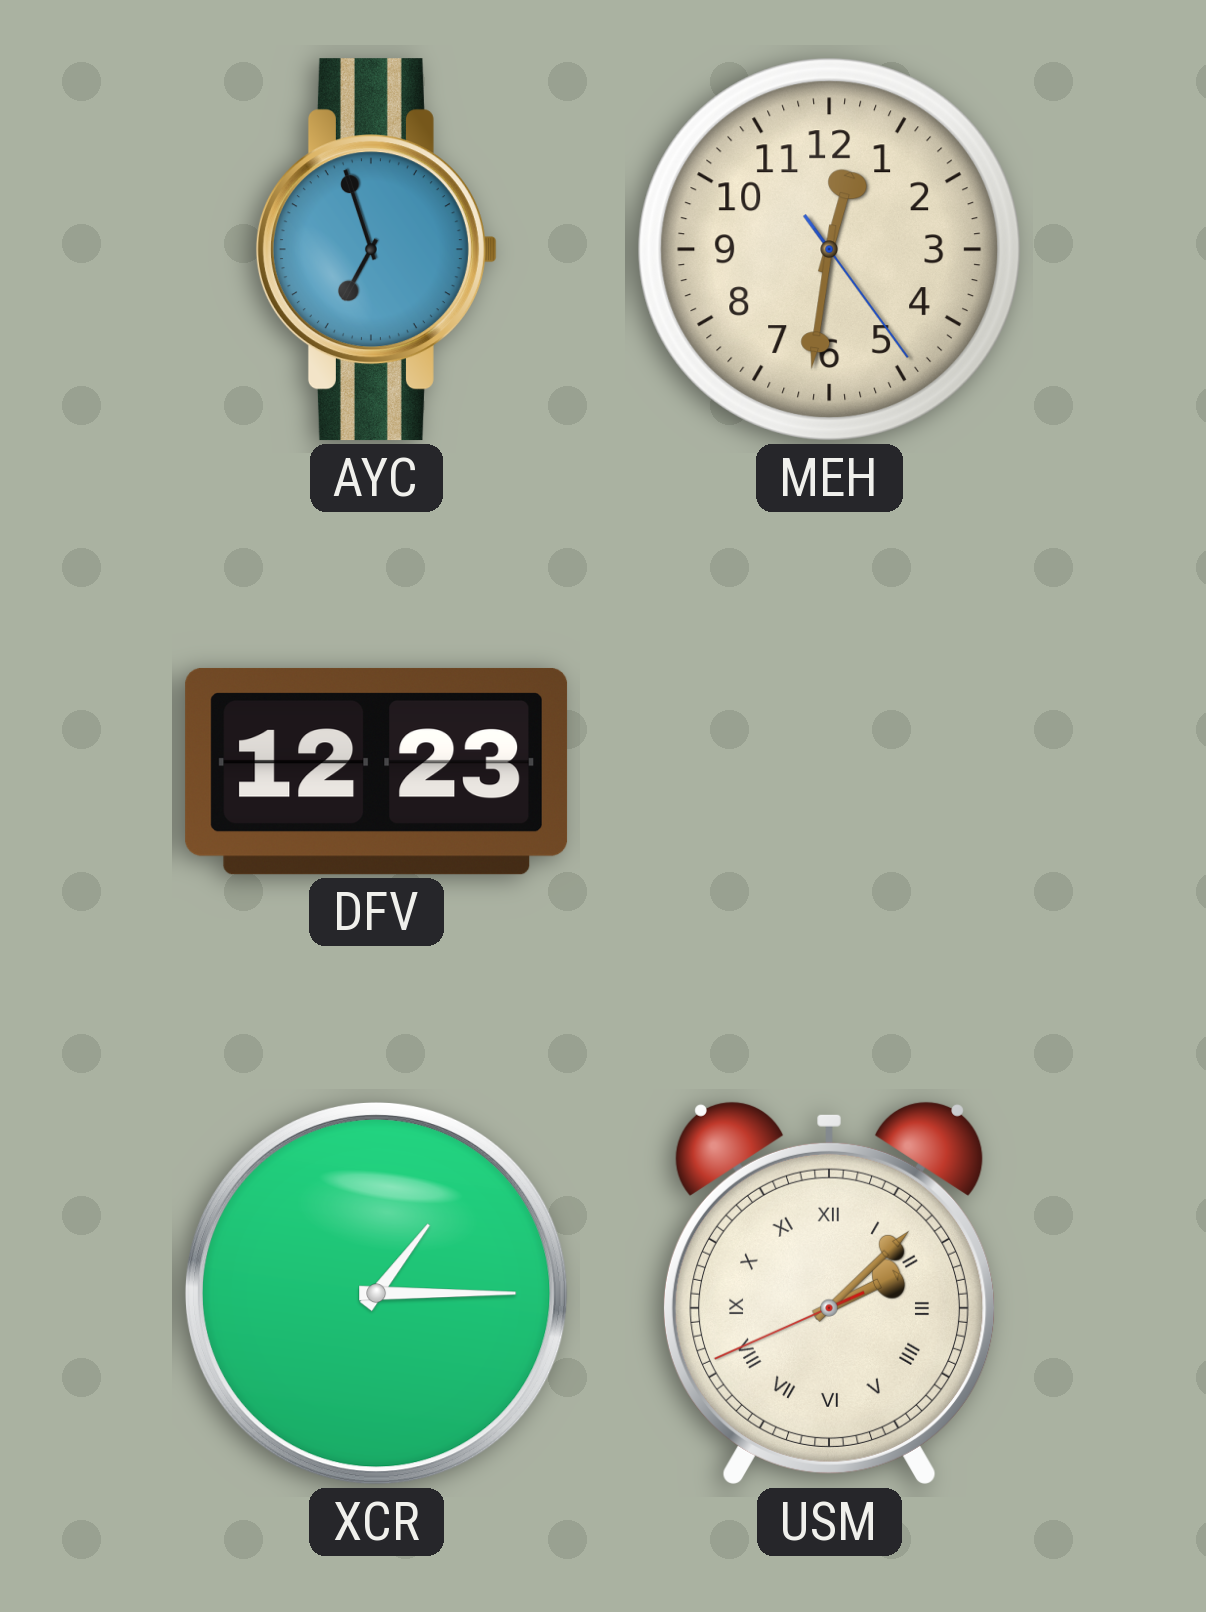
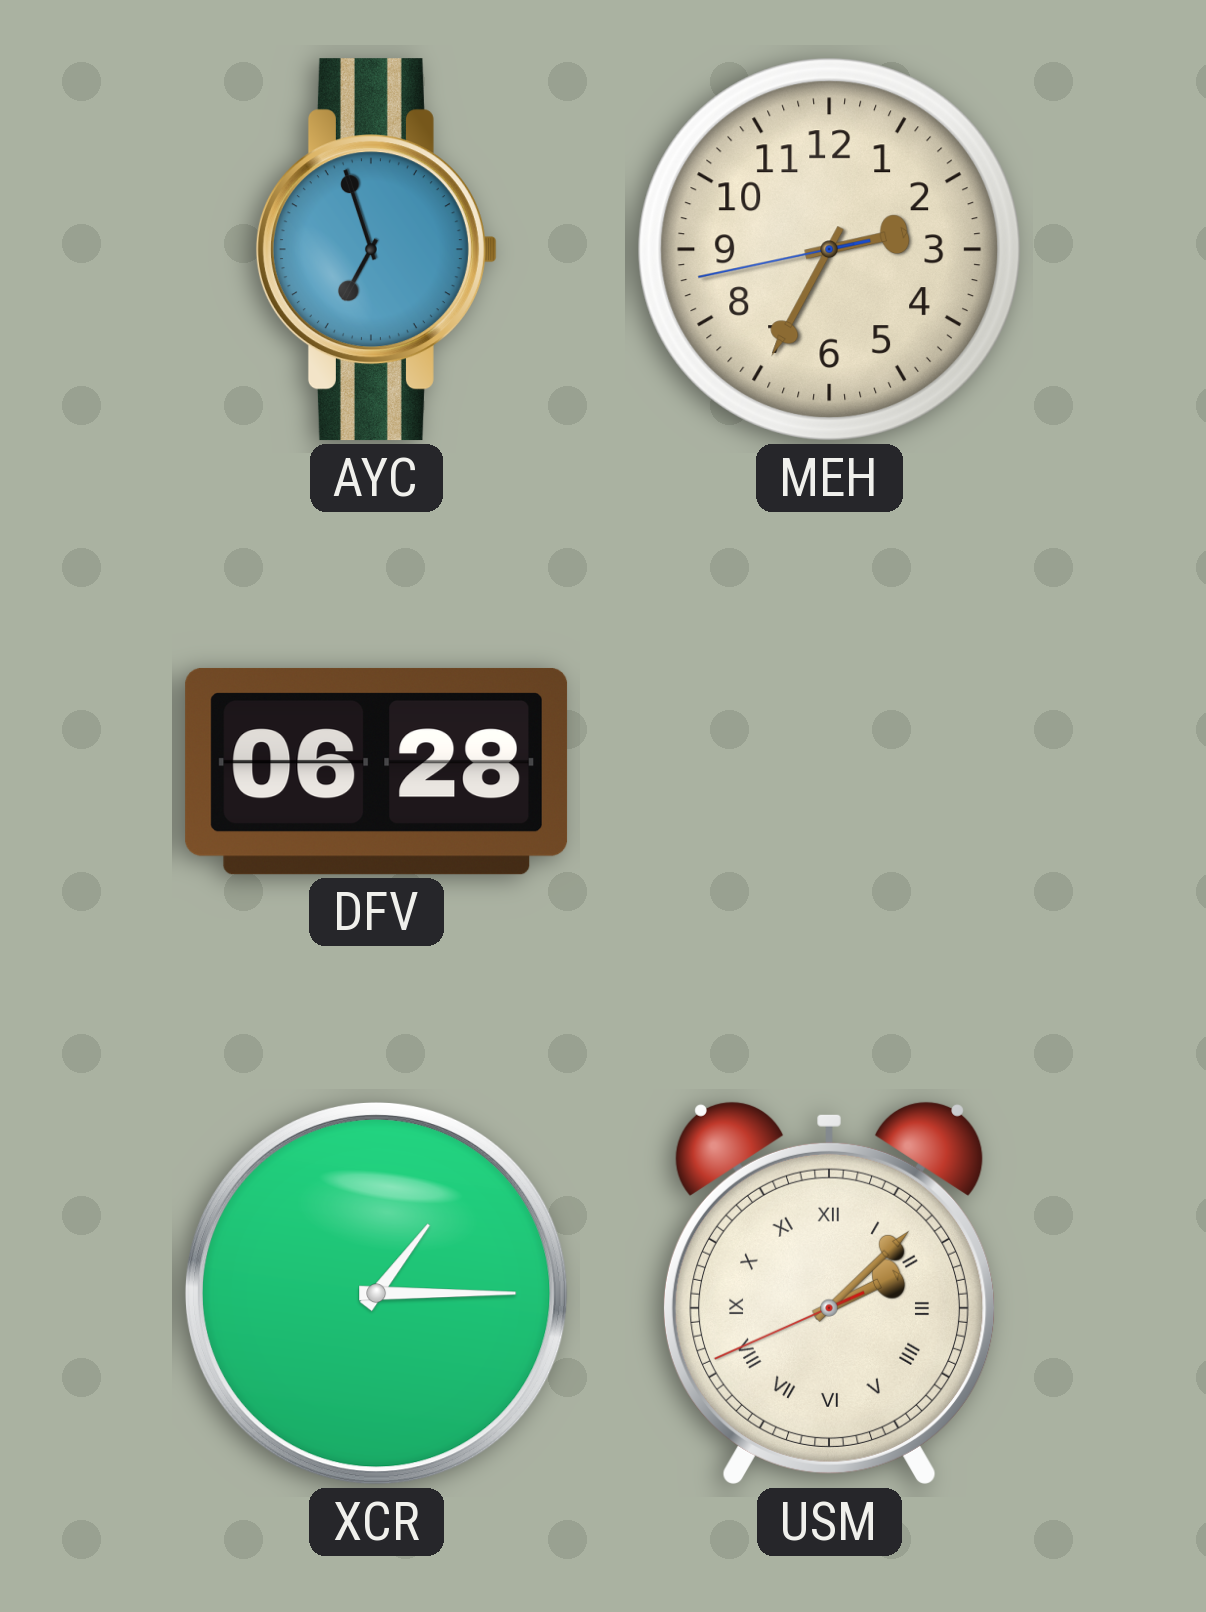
MEH: 12:31 -> 2:34 (829, 249)
DFV: 12:23 -> 06:28 (377, 771)
